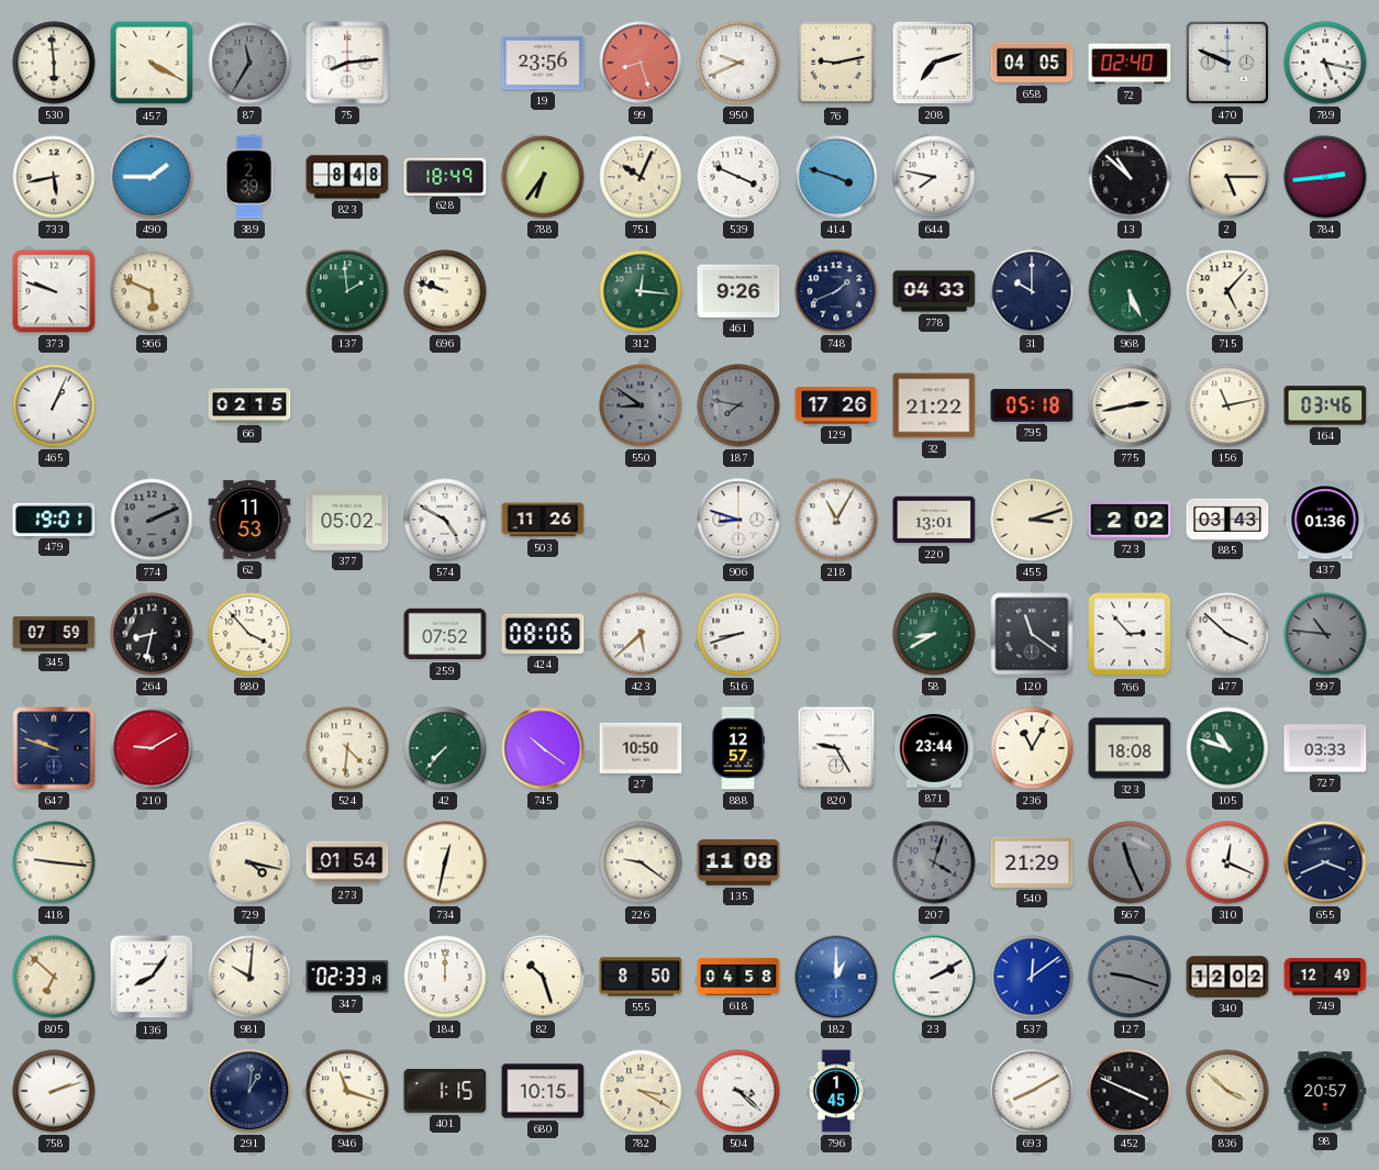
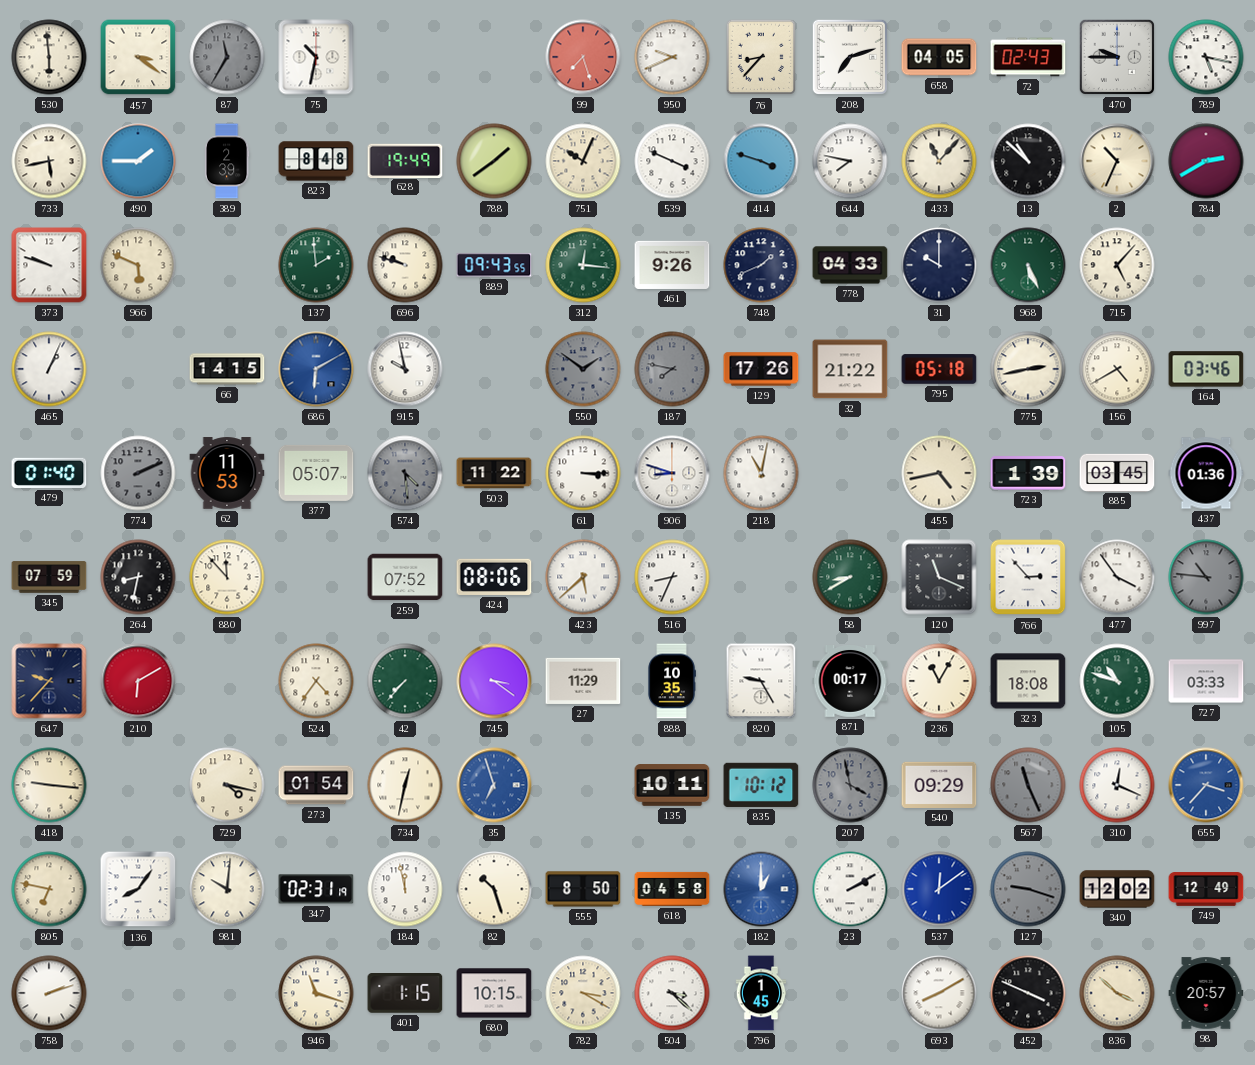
457: 4:20 -> 3:21 (138, 57)
75: 8:14 -> 10:32 (316, 57)
19: 23:56 -> none (543, 63)
99: 8:27 -> 7:27 (583, 57)
76: 9:13 -> 8:37 (761, 57)
72: 02:40 -> 02:43 (1028, 57)
470: 9:49 -> 9:45 (1117, 57)
628: 18:49 -> 19:49 (405, 160)
788: 6:36 -> 1:39 (494, 161)
433: none -> 11:07 (939, 161)
2: 5:15 -> 10:34 (1117, 161)
784: 2:44 -> 2:40 (1206, 161)
889: none -> 09:43 (494, 265)
66: 02:15 -> 14:15 (227, 369)
686: none -> 6:10 (316, 369)
915: none -> 9:58 (405, 369)
550: 8:51 -> 1:51 (583, 369)
156: 11:13 -> 4:40 (1117, 369)
479: 19:01 -> 01:40 (49, 473)
377: 05:02 -> 05:07 (316, 473)
574: 4:50 -> 4:29 (405, 473)
574 dial: white -> grey (405, 473)
503: 11:26 -> 11:22 (494, 473)
61: none -> 3:15 (583, 473)
218: 11:05 -> 11:02 (761, 473)
220: 13:01 -> none (934, 520)
455: 3:12 -> 4:43 (939, 473)
723: 2:02 -> 1:39 (1028, 473)
885: 03:43 -> 03:45 (1117, 472)
880: 3:53 -> 11:53 (227, 577)
516: 8:42 -> 8:34 (672, 577)
120: 11:21 -> 11:19 (939, 577)
477: 3:52 -> 3:54 (1117, 577)
647: 9:48 -> 9:37 (49, 681)
210: 9:10 -> 6:10 (138, 681)
524: 4:31 -> 4:36 (316, 681)
745: 10:21 -> 3:21 (494, 681)
27: 10:50 -> 11:29 (583, 681)
888: 12:57 -> 10:35 (672, 681)
871: 23:44 -> 00:17 (850, 682)
35: none -> 6:57 (494, 785)
226: 9:21 -> none (641, 862)
135: 11:08 -> 10:11 (672, 785)
835: none -> 10:12 (761, 785)
207: 4:03 -> 3:58 (850, 785)
540: 21:29 -> 09:29 (939, 785)
655: 3:41 -> 3:37 (1206, 785)
655 dial: navy -> blue (1206, 785)
805: 6:52 -> 6:47 (49, 889)
347: 02:33 -> 02:31 (316, 889)
184: 12:00 -> 11:58 (405, 889)
291: 1:01 -> none (249, 1091)
